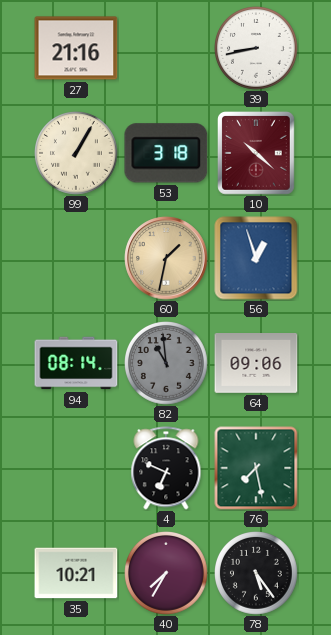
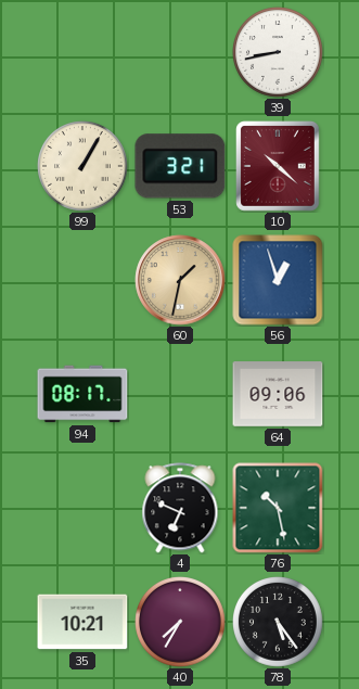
27: 21:16 -> none (76, 48)
53: 3:18 -> 3:21 (180, 166)
94: 08:14 -> 08:17 (82, 394)
82: 10:59 -> none (167, 364)
76: 7:28 -> 10:28 (278, 508)
